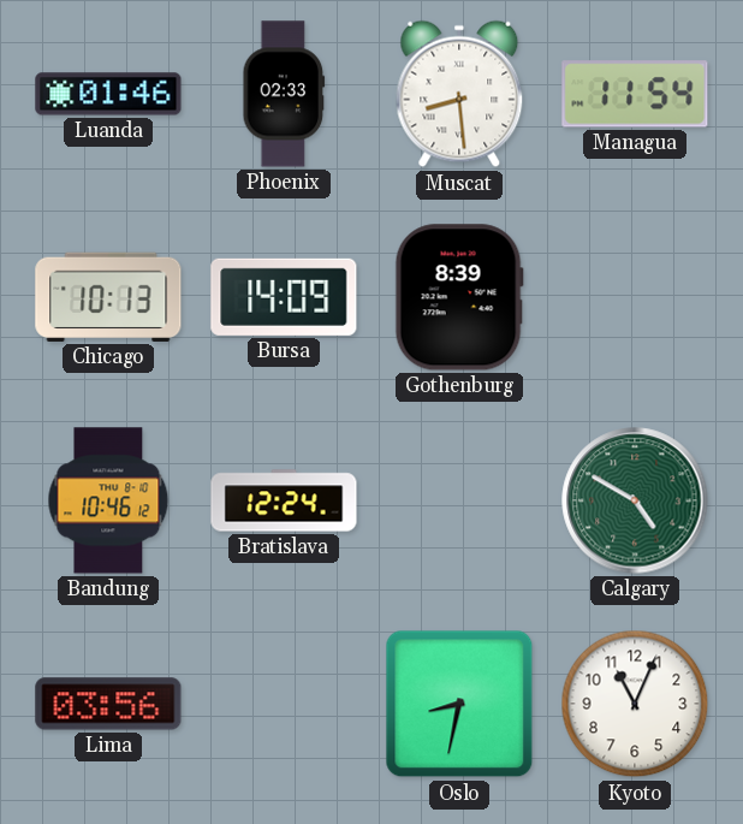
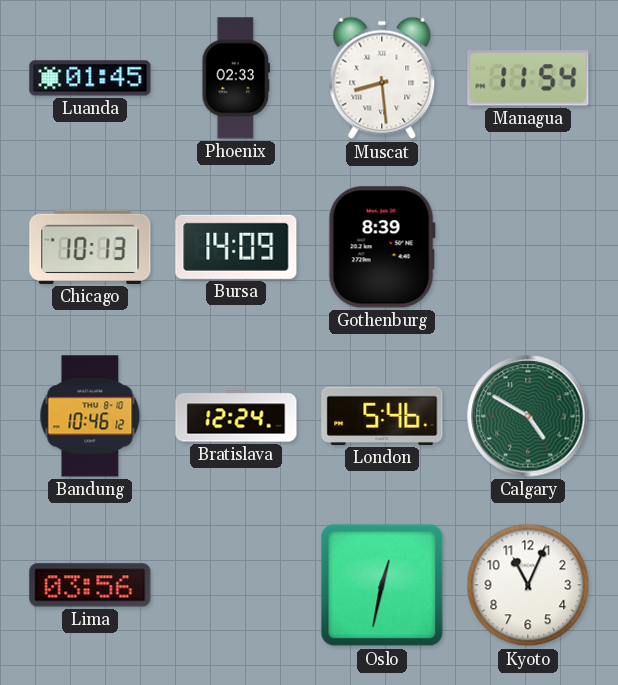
Luanda: 01:46 -> 01:45 (90, 78)
London: none -> 5:46 (382, 416)
Oslo: 8:32 -> 12:32 (382, 585)
